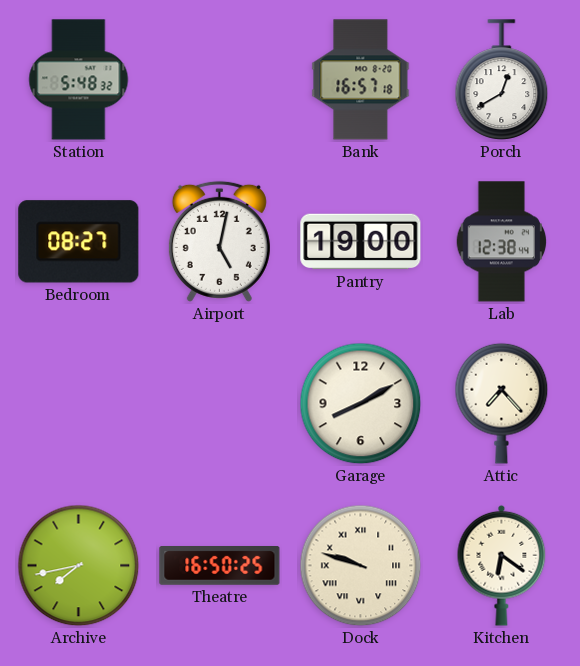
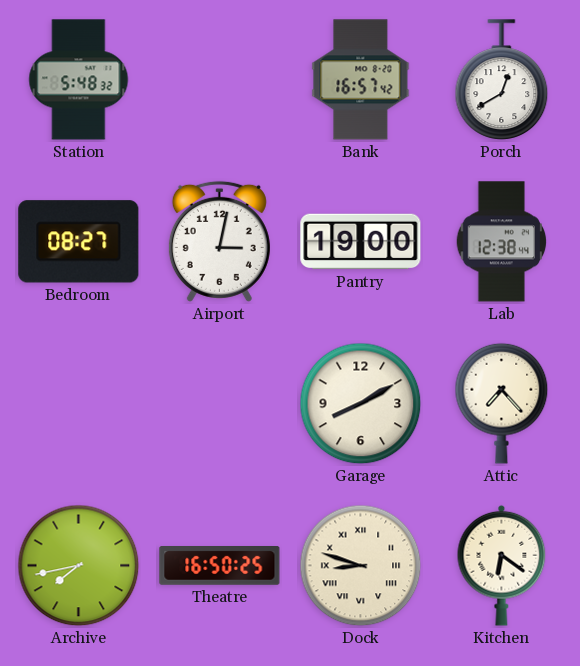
Bank: 16:57:18 -> 16:57:42 (361, 80)
Airport: 5:02 -> 3:02 (219, 241)
Dock: 9:48 -> 8:48 (361, 566)
